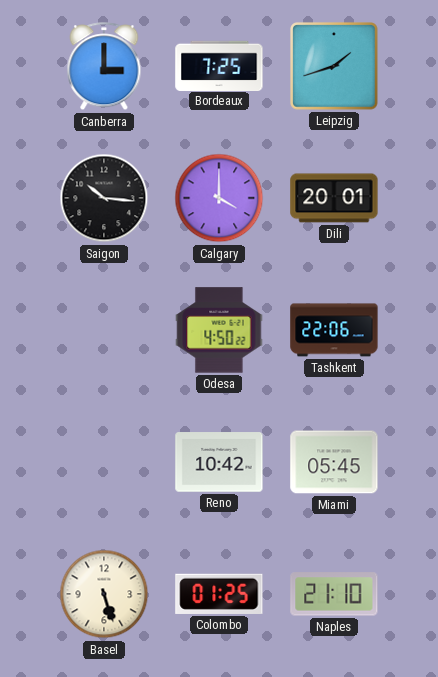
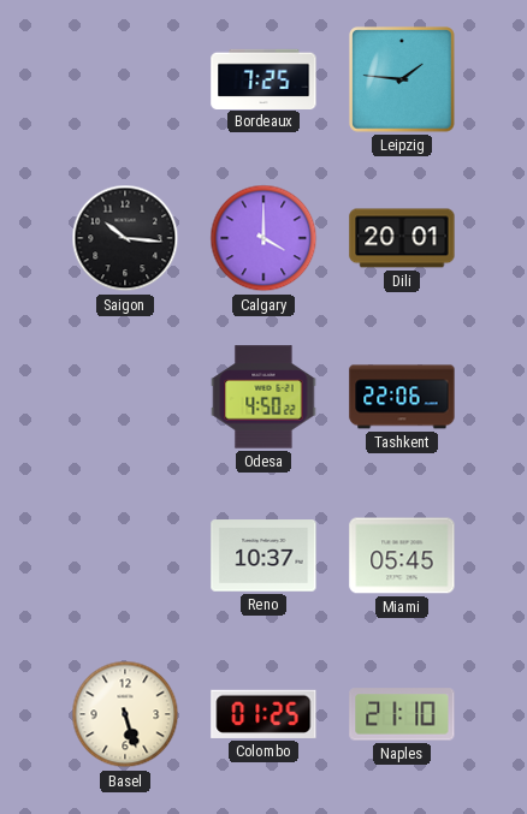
Canberra: 3:00 -> none (104, 67)
Leipzig: 1:42 -> 1:46 (402, 79)
Reno: 10:42 -> 10:37 (263, 555)
